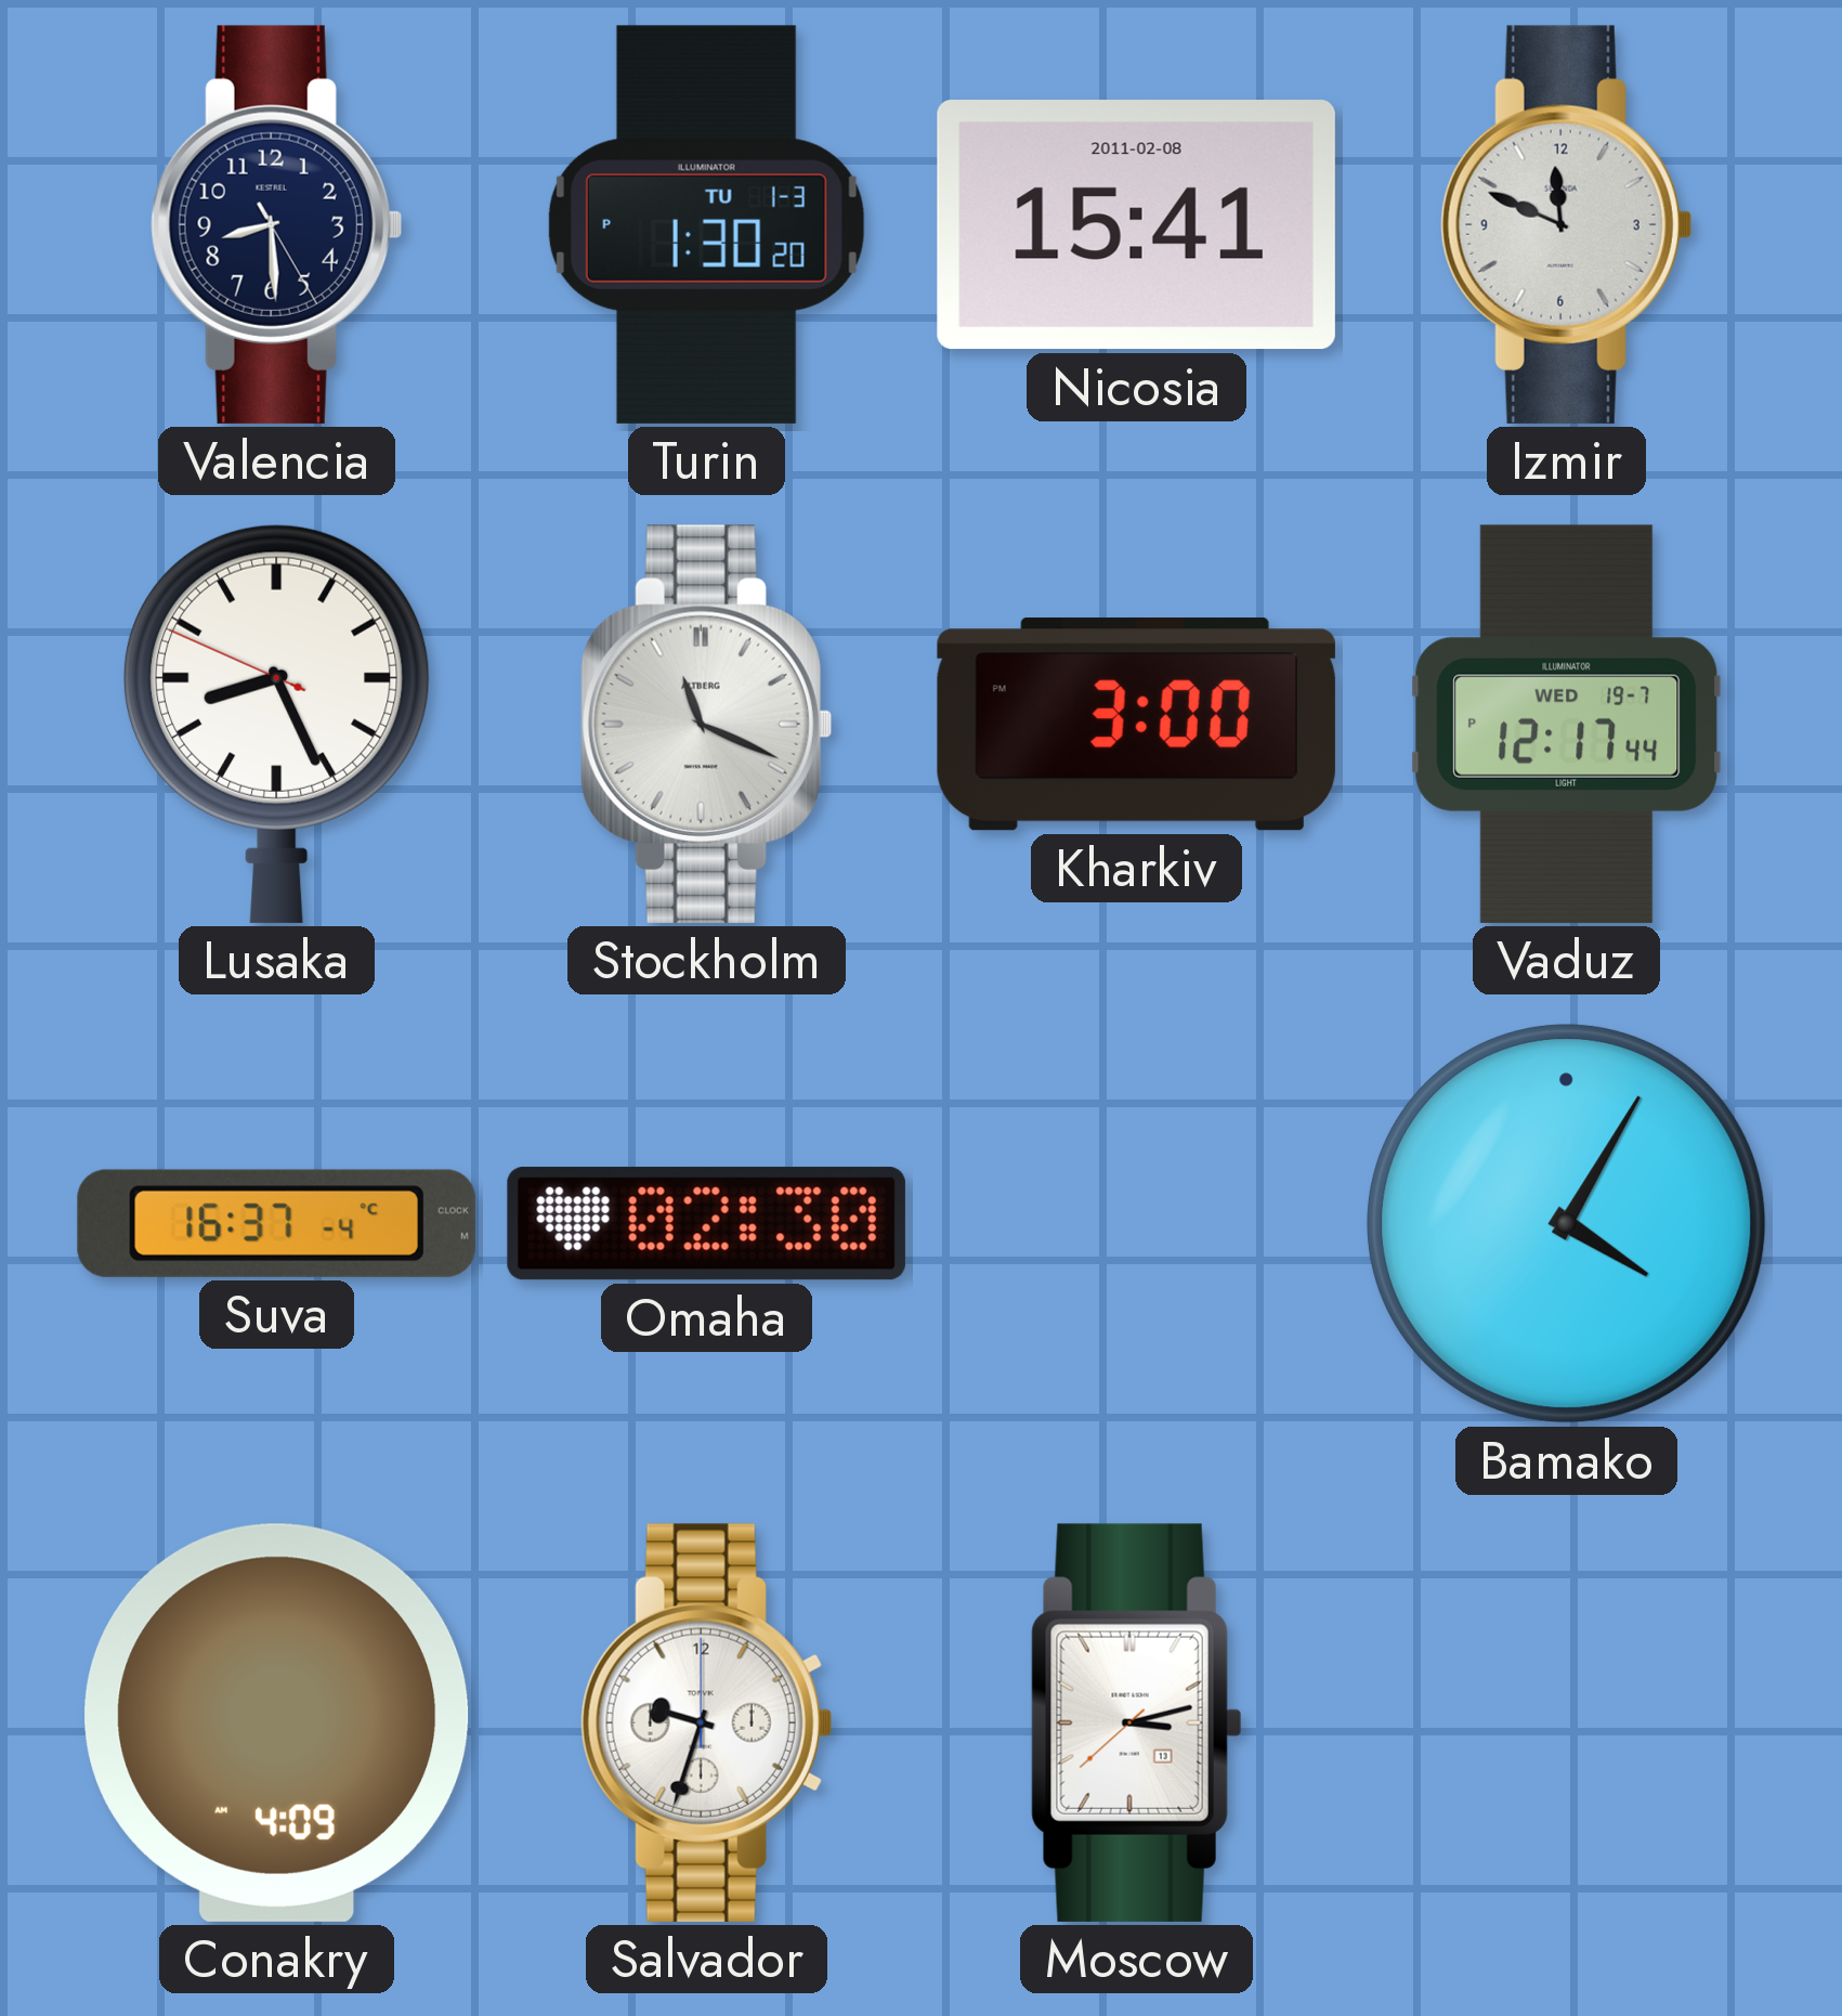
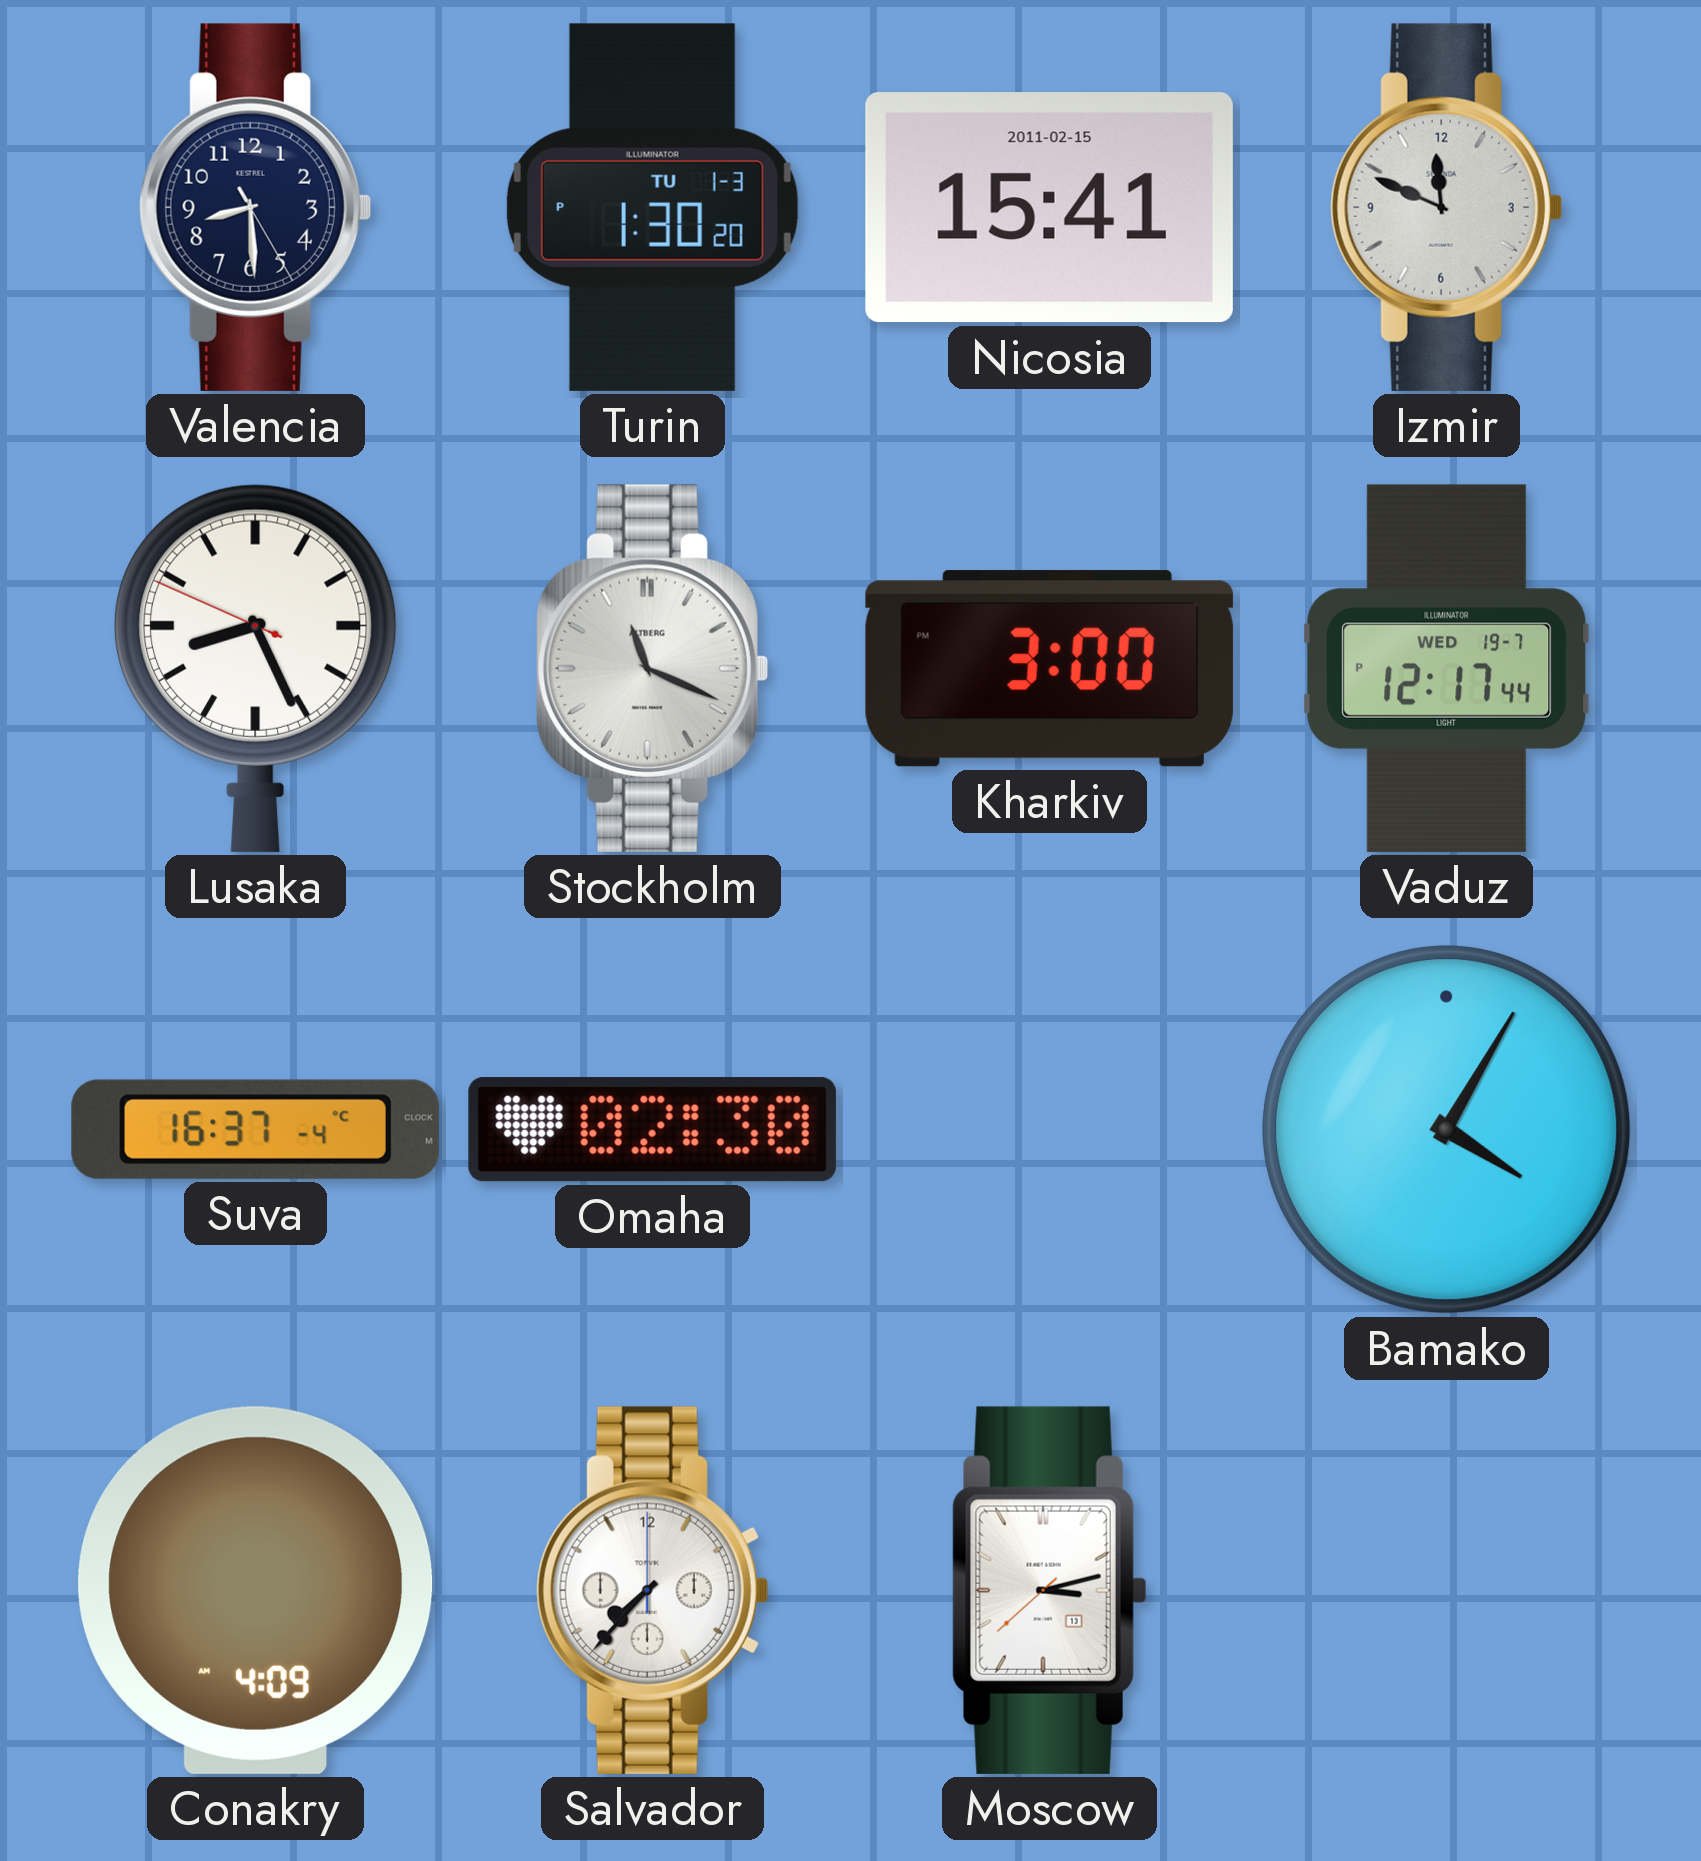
Nicosia date: 2011-02-08 -> 2011-02-15 (1049, 208)
Salvador: 9:33 -> 7:37 (652, 1590)
